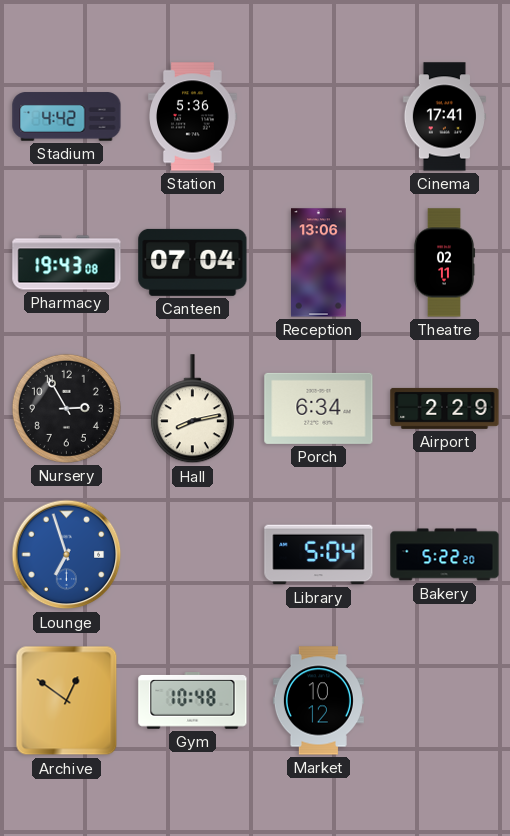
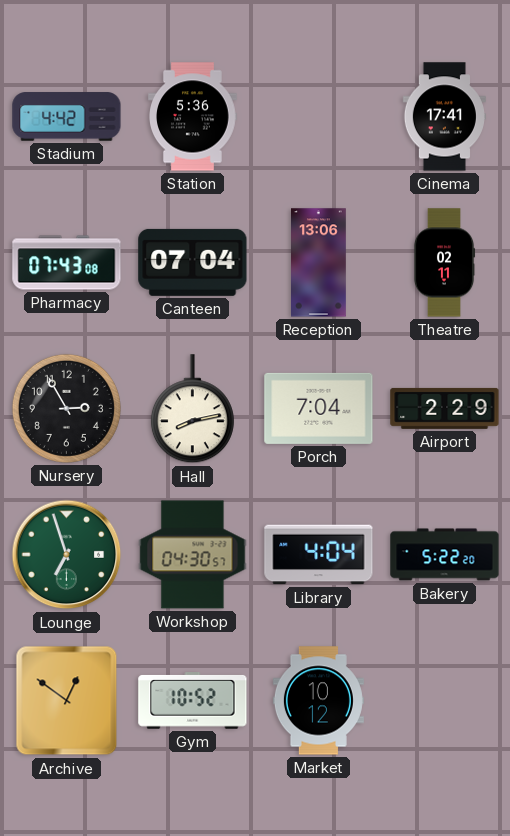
Pharmacy: 19:43 -> 07:43 (67, 263)
Porch: 6:34 -> 7:04 (319, 408)
Lounge dial: blue -> green (67, 555)
Workshop: none -> 04:30 (193, 555)
Library: 5:04 -> 4:04 (319, 555)
Gym: 10:48 -> 10:52 (193, 701)
